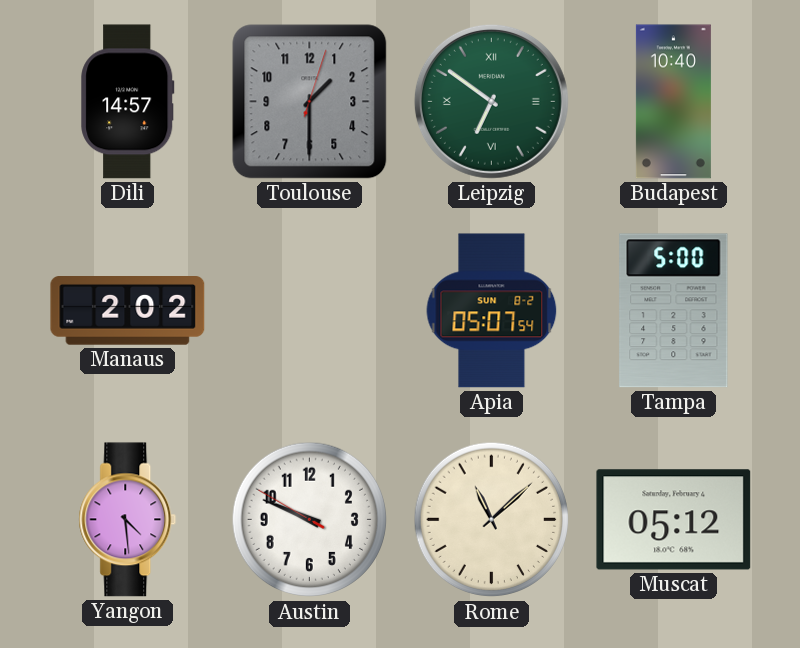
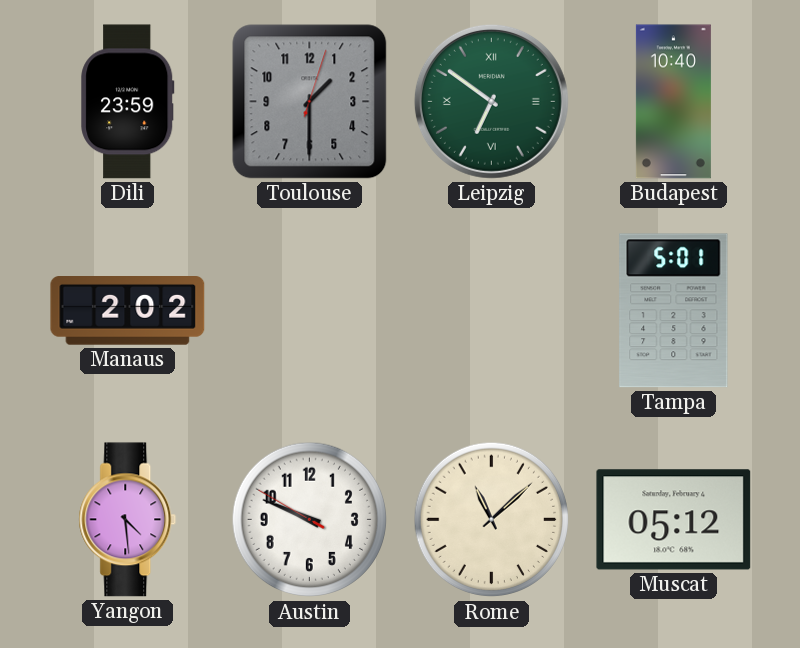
Dili: 14:57 -> 23:59 (128, 102)
Apia: 05:07 -> none (492, 311)
Tampa: 5:00 -> 5:01 (674, 311)
